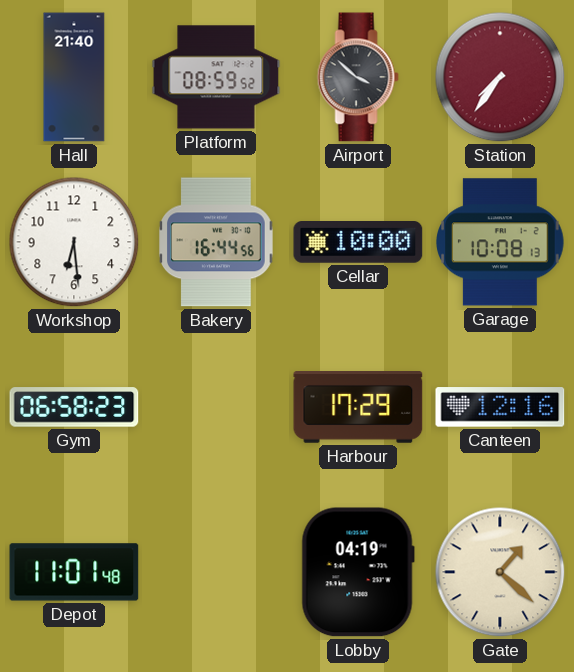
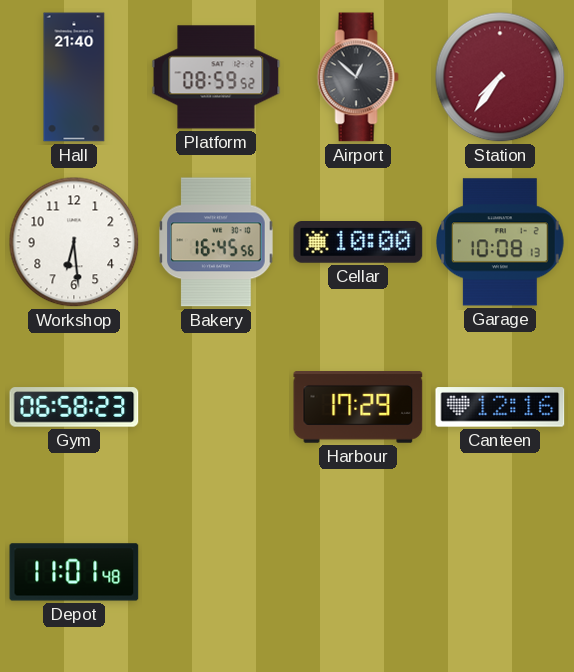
Airport: 3:52 -> 12:52 (358, 77)
Bakery: 16:44 -> 16:45 (216, 242)
Lobby: 04:19 -> none (358, 572)
Gate: 1:22 -> none (500, 572)
